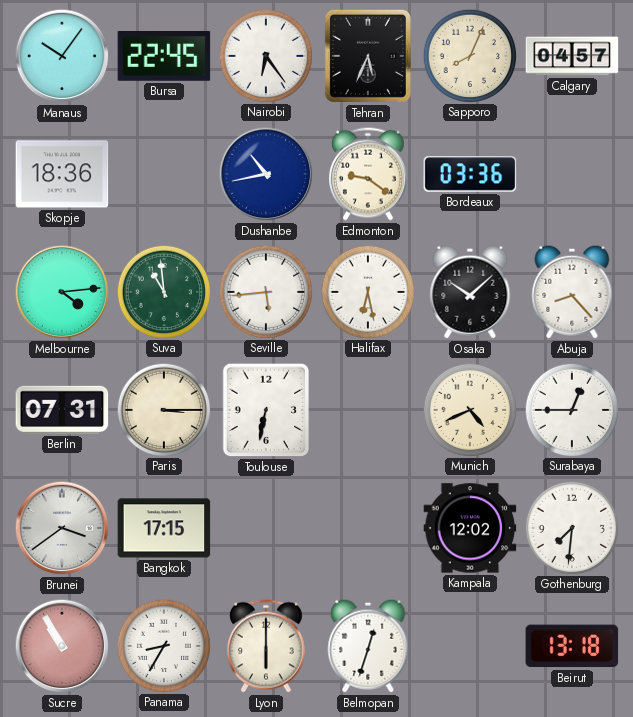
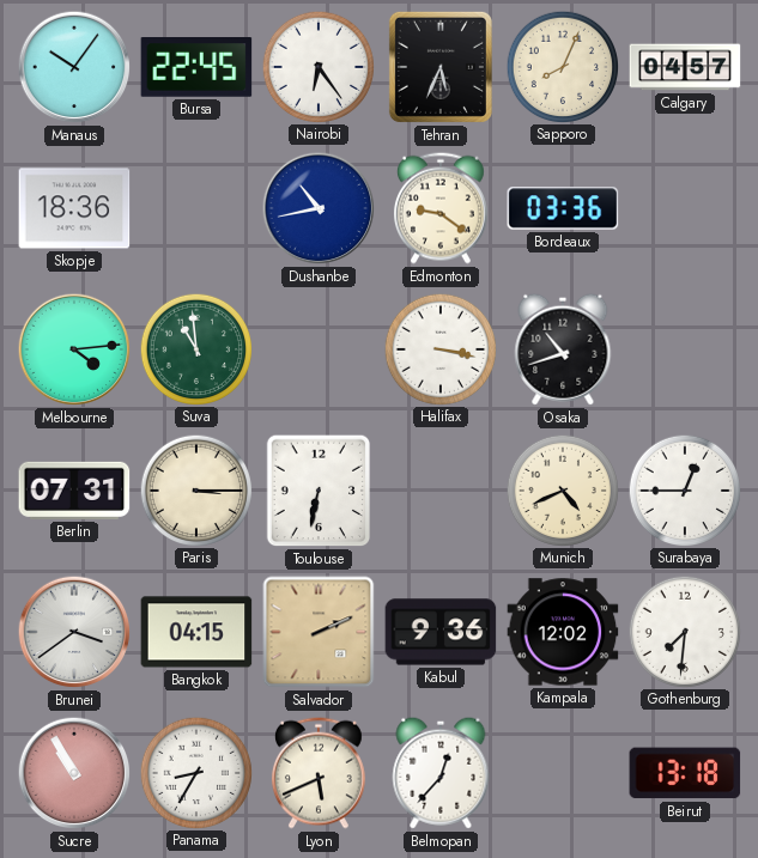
Seville: 5:44 -> none (265, 291)
Halifax: 6:28 -> 3:17 (439, 348)
Osaka: 10:08 -> 10:42 (563, 349)
Abuja: 8:23 -> none (572, 292)
Bangkok: 17:15 -> 04:15 (196, 632)
Salvador: none -> 2:11 (319, 632)
Kabul: none -> 9:36 (441, 632)
Lyon: 6:00 -> 5:41 (319, 773)
Belmopan: 12:33 -> 12:37 (441, 773)
